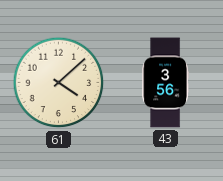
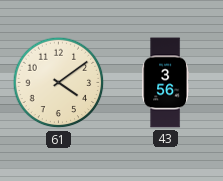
61: 4:08 -> 4:09 (59, 83)
